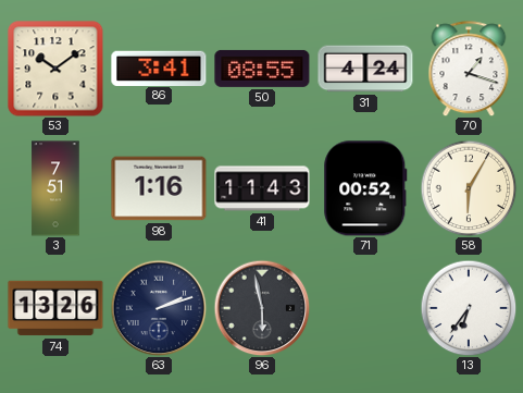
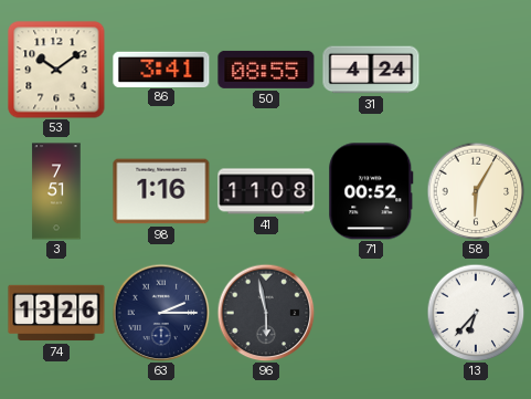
70: 1:18 -> none (469, 69)
41: 11:43 -> 11:08 (266, 191)
63: 2:12 -> 2:15 (161, 313)
13: 6:36 -> 6:37 (476, 313)
